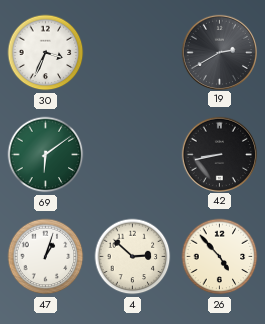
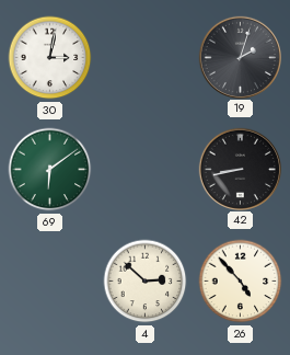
30: 3:34 -> 3:02 (50, 58)
19: 2:40 -> 2:03 (240, 57)
47: 1:03 -> none (46, 257)
